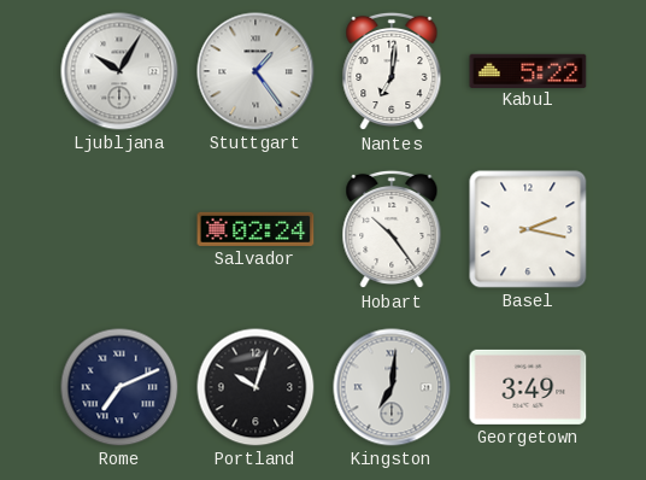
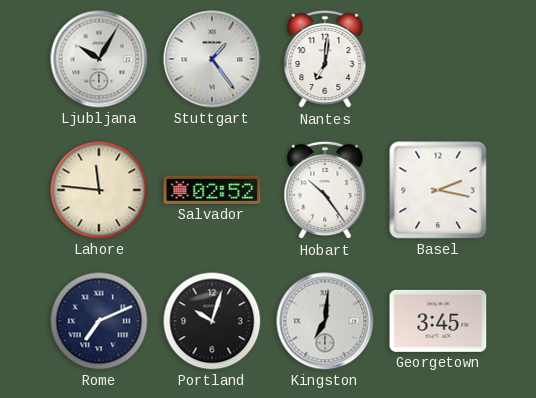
Kabul: 5:22 -> none (528, 70)
Lahore: none -> 11:46 (99, 190)
Salvador: 02:24 -> 02:52 (212, 190)
Georgetown: 3:49 -> 3:45 (438, 321)
